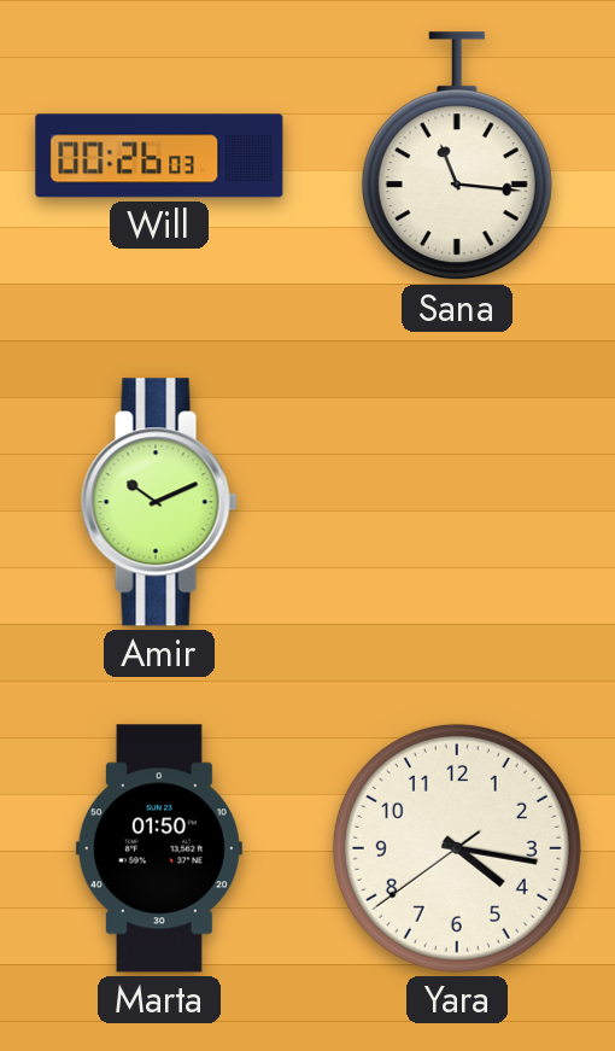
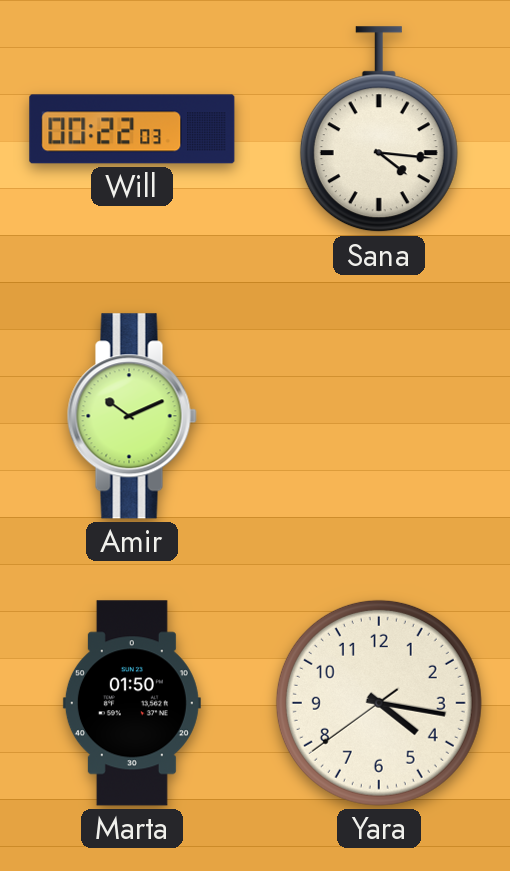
Will: 00:26 -> 00:22 (132, 129)
Sana: 11:16 -> 4:16 (379, 130)
